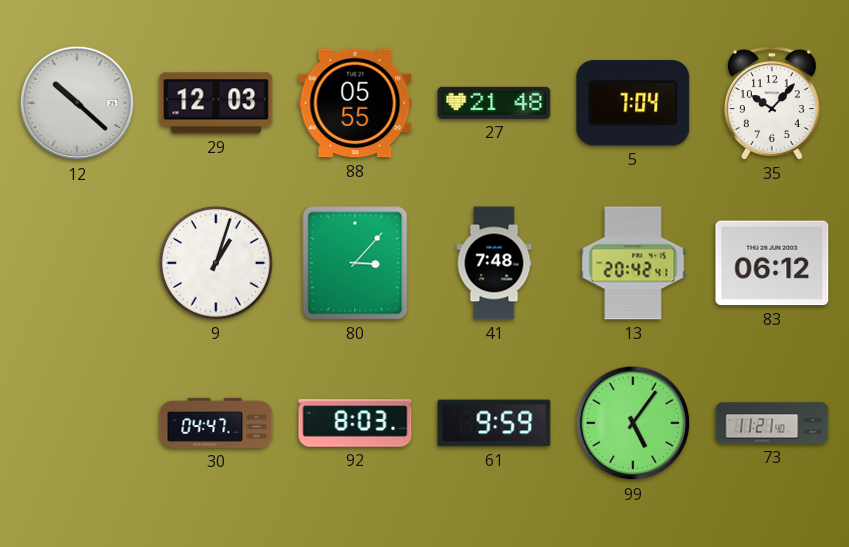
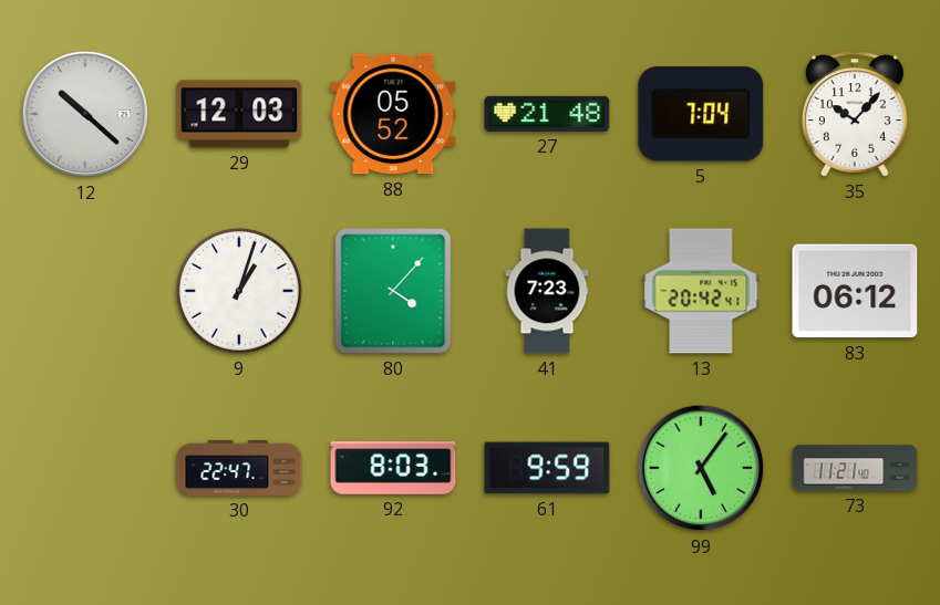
88: 05:55 -> 05:52 (393, 114)
80: 3:07 -> 4:07 (393, 291)
41: 7:48 -> 7:23 (547, 291)
30: 04:47 -> 22:47 (239, 468)
